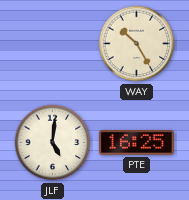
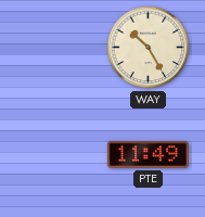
JLF: 5:01 -> none (53, 143)
PTE: 16:25 -> 11:49 (148, 155)
